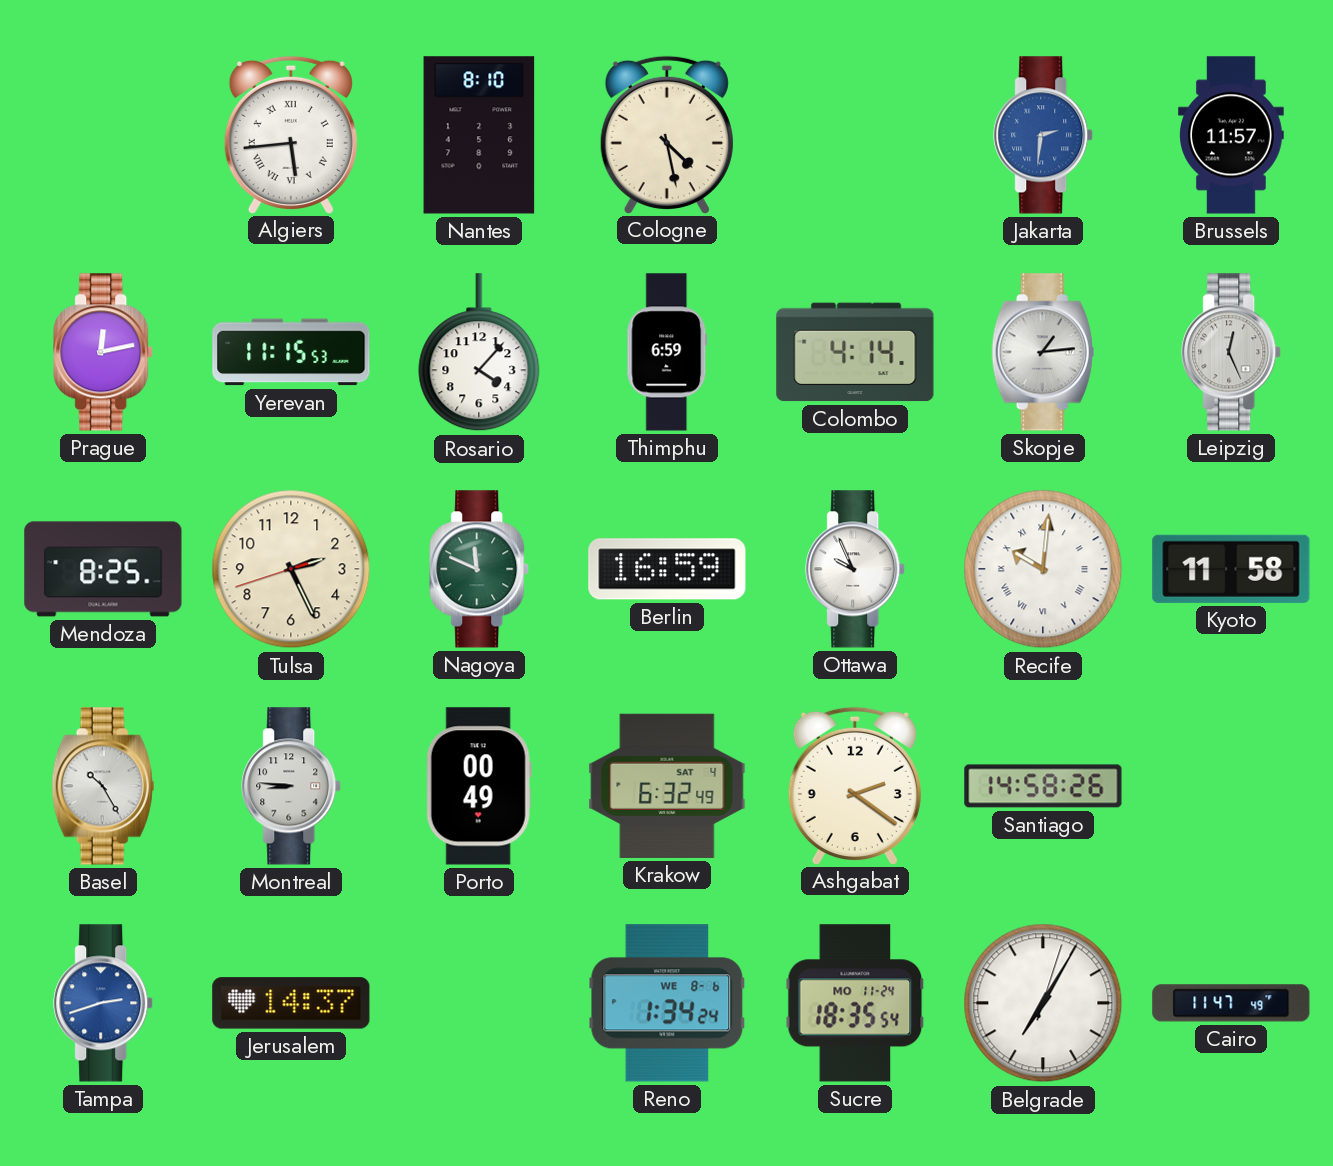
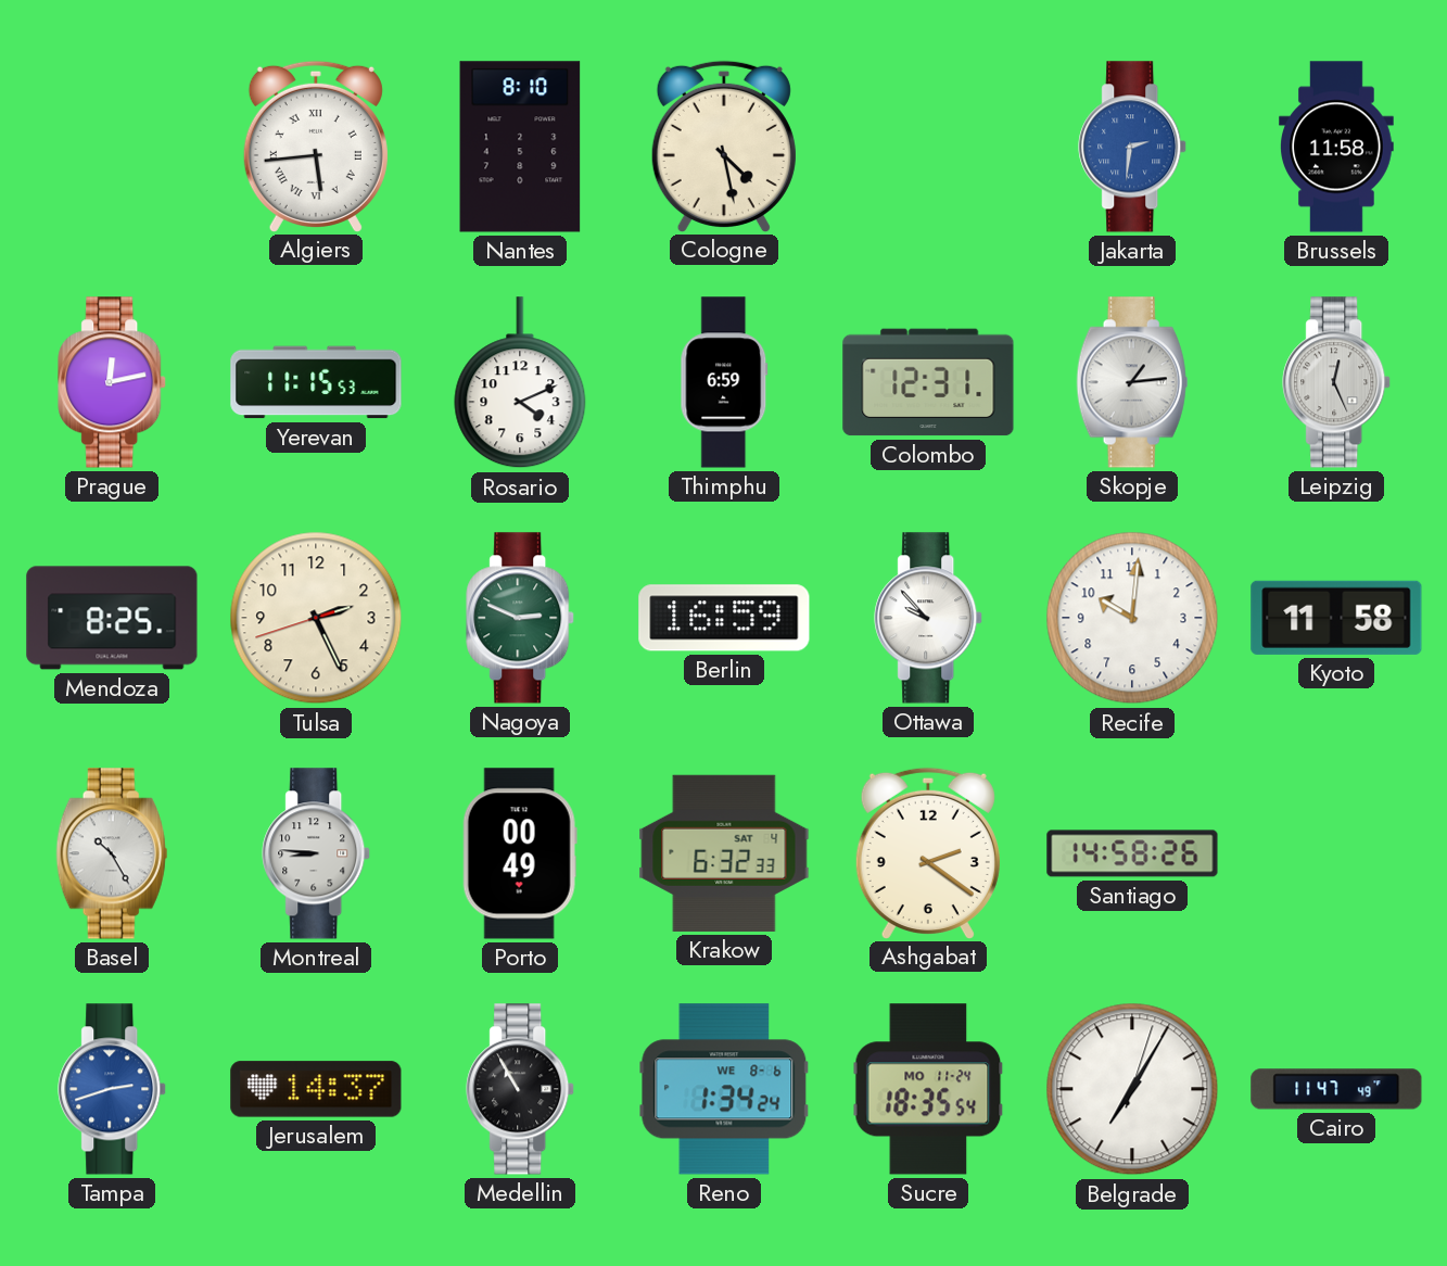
Brussels: 11:57 -> 11:58 (1337, 147)
Rosario: 4:07 -> 4:11 (520, 383)
Colombo: 4:14 -> 12:31 (928, 382)
Nagoya: 11:49 -> 2:49 (521, 618)
Ottawa: 9:56 -> 9:53 (929, 618)
Recife numerals: Roman -> Arabic (1132, 618)
Krakow: 6:32:49 -> 6:32:33 (724, 853)
Medellin: none -> 10:55 (521, 1089)
